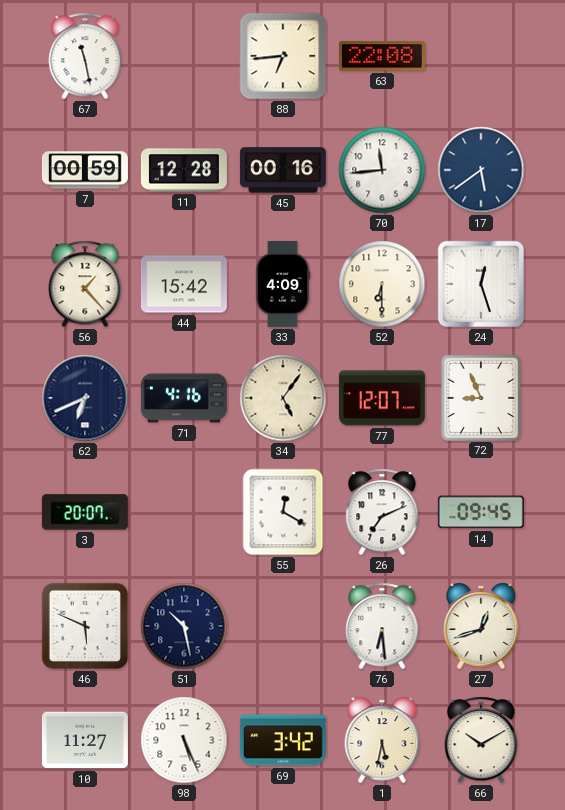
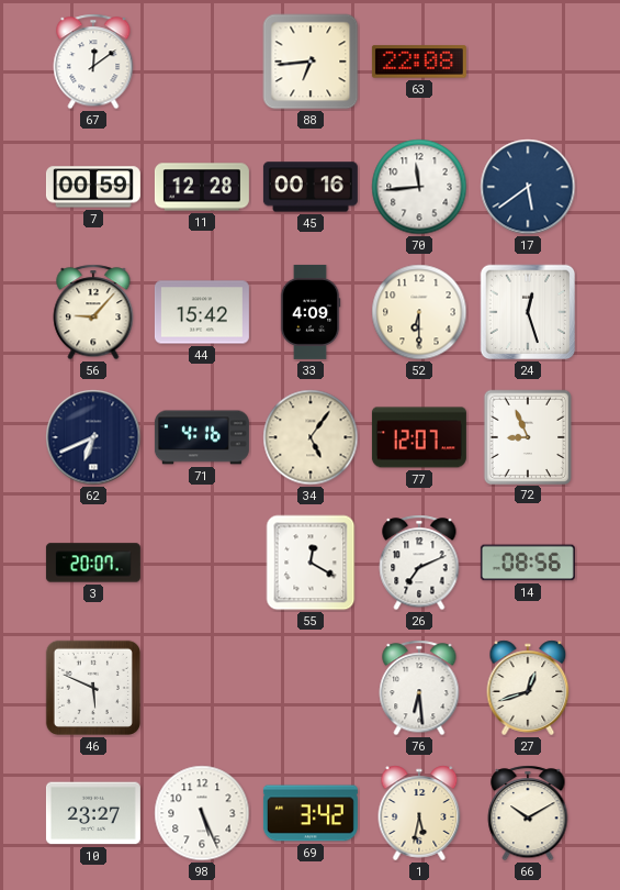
67: 11:28 -> 12:09 (93, 62)
56: 1:23 -> 9:07 (93, 312)
14: 09:45 -> 08:56 (528, 563)
51: 10:28 -> none (184, 626)
10: 11:27 -> 23:27 (93, 813)
